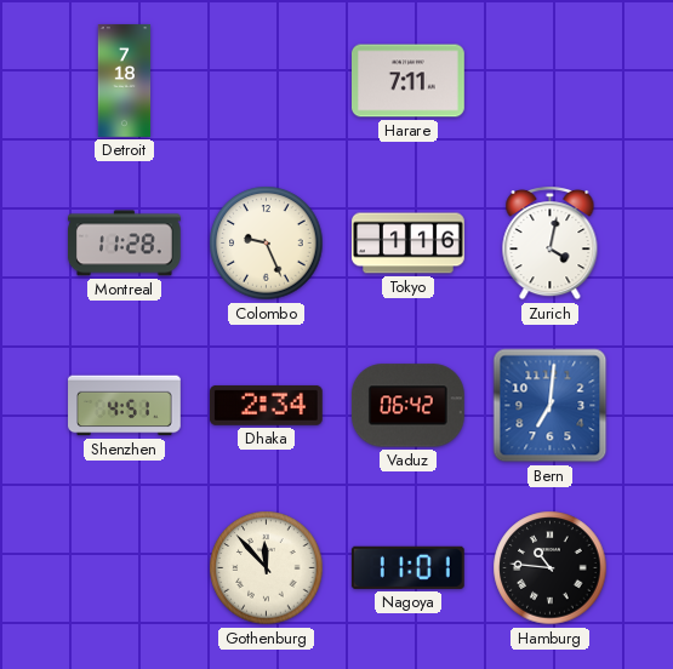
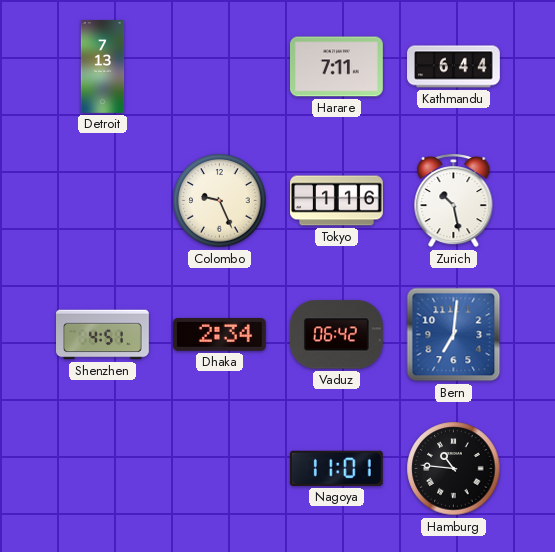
Detroit: 7:18 -> 7:13 (103, 67)
Kathmandu: none -> 6:44 (454, 67)
Montreal: 11:28 -> none (124, 244)
Zurich: 4:02 -> 10:28 (454, 201)
Gothenburg: 11:53 -> none (267, 568)
